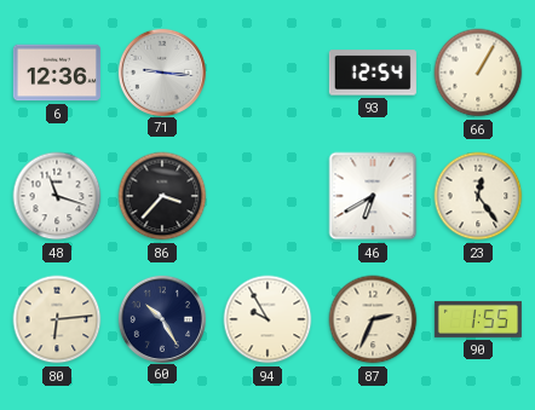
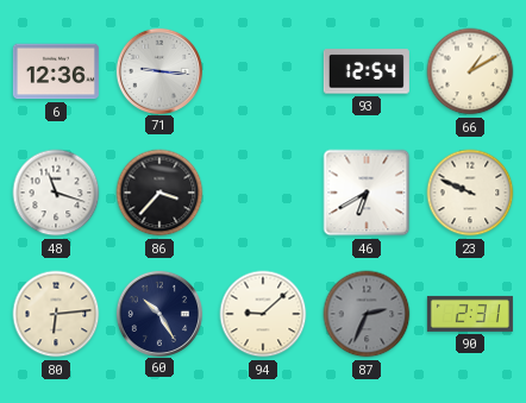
66: 1:05 -> 1:10 (470, 71)
23: 12:24 -> 9:49 (470, 193)
94: 9:55 -> 9:08 (263, 314)
87 dial: cream -> grey (367, 314)
90: 1:55 -> 2:31 (470, 314)
